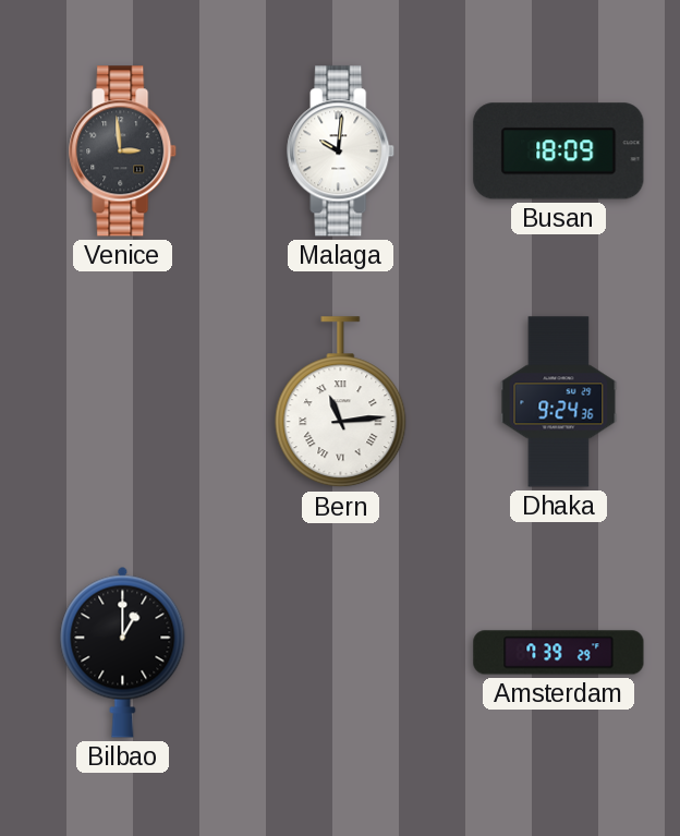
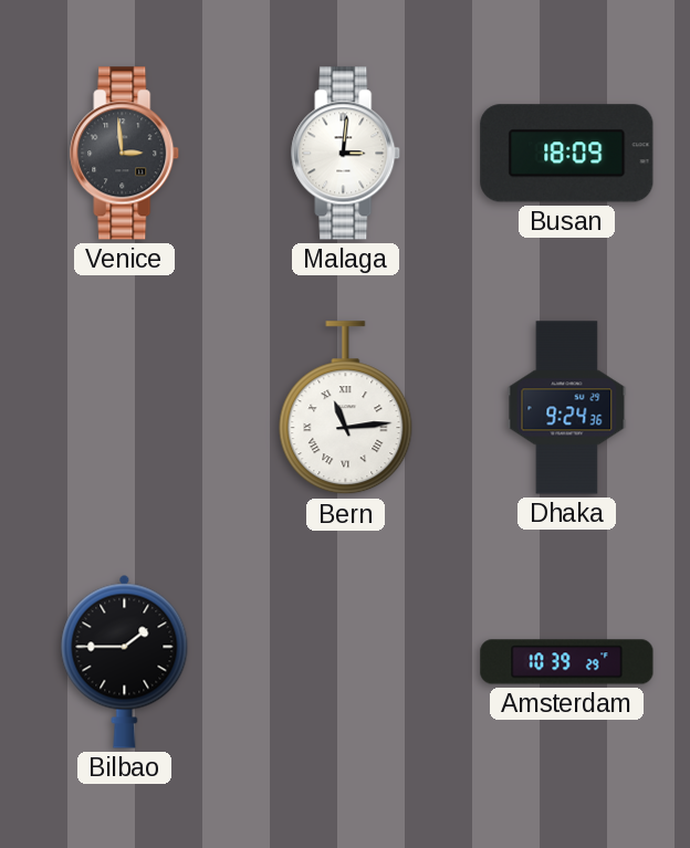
Malaga: 10:01 -> 3:01 (346, 154)
Bilbao: 1:00 -> 1:45 (125, 661)
Amsterdam: 7:39 -> 10:39 (567, 662)
